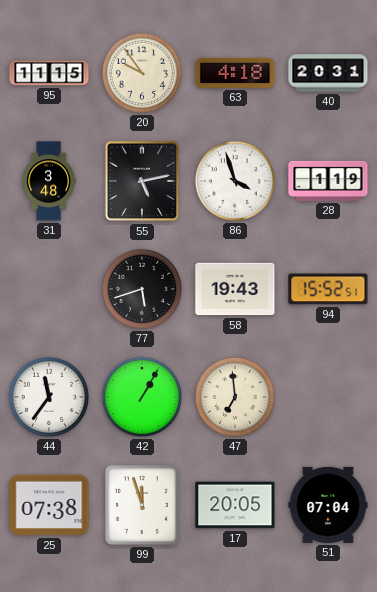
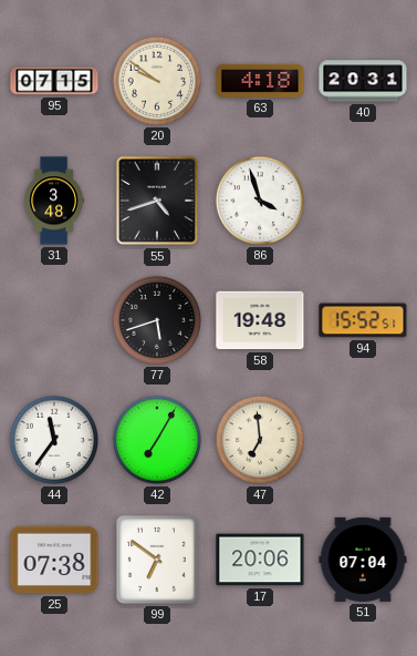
95: 11:15 -> 07:15 (54, 81)
20: 9:54 -> 9:51 (157, 81)
55: 5:13 -> 4:42 (157, 201)
28: 1:19 -> none (328, 181)
58: 19:43 -> 19:48 (260, 320)
42: 1:05 -> 7:05 (157, 440)
99: 11:57 -> 6:51 (157, 560)
17: 20:05 -> 20:06 (260, 560)
